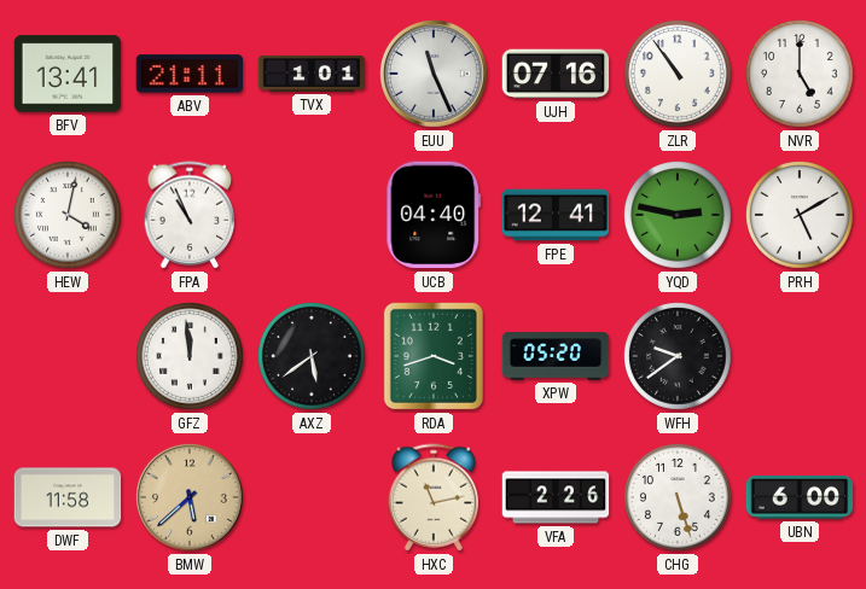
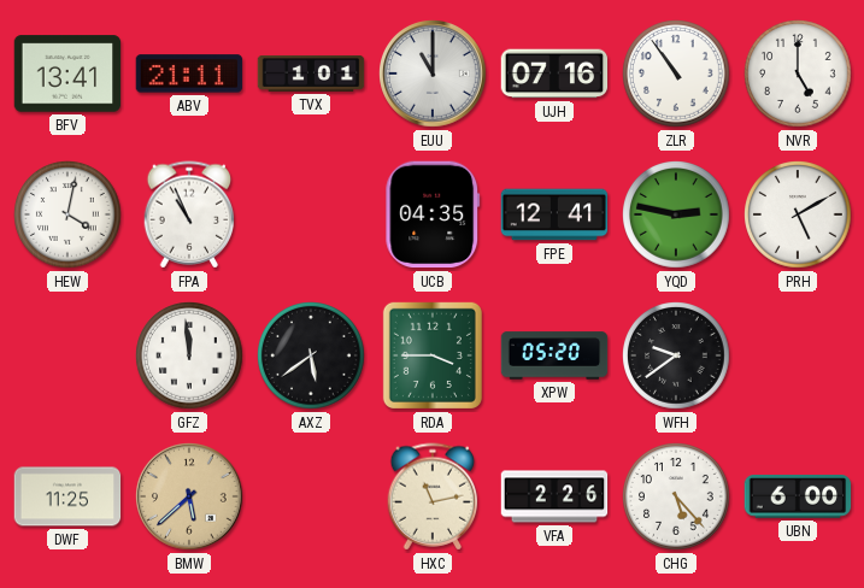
EUU: 11:26 -> 11:00 (434, 75)
UCB: 04:40 -> 04:35 (433, 214)
RDA: 3:42 -> 3:45 (433, 355)
DWF: 11:58 -> 11:25 (67, 496)
CHG: 5:27 -> 5:23 (677, 498)
